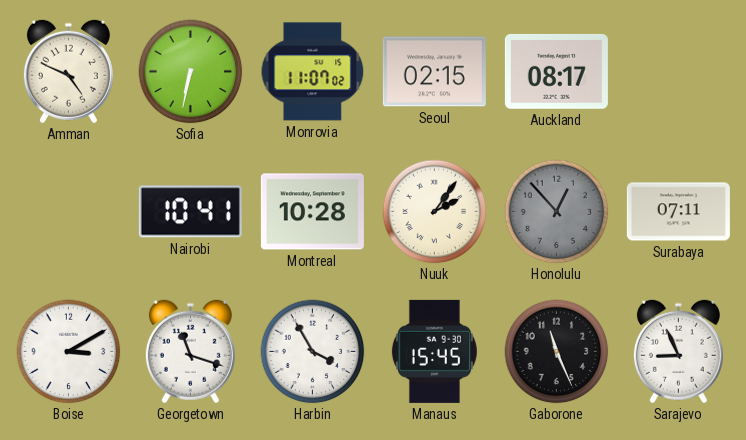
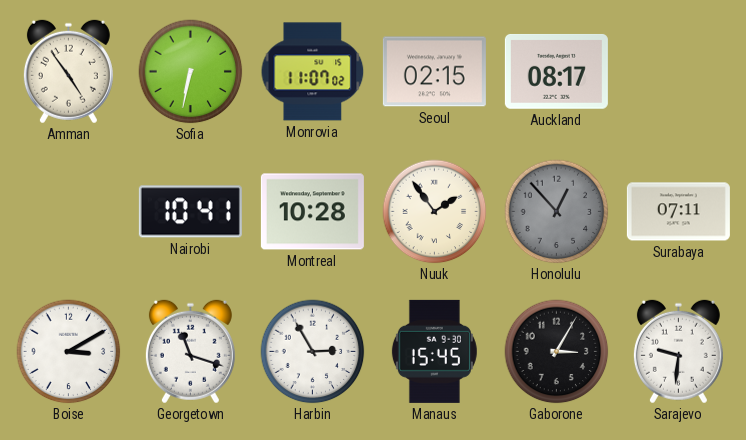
Amman: 4:49 -> 4:54 (68, 72)
Nuuk: 2:06 -> 1:54 (435, 212)
Harbin: 3:55 -> 2:55 (313, 352)
Gaborone: 11:26 -> 3:05 (557, 352)
Sarajevo: 8:56 -> 9:31 (678, 352)
